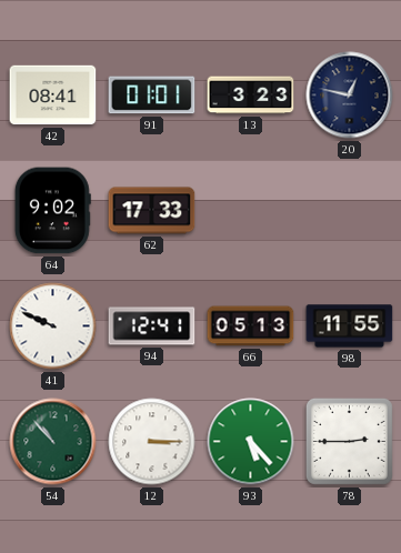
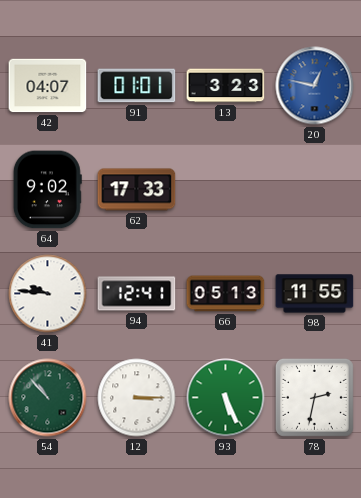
42: 08:41 -> 04:07 (48, 86)
20 dial: navy -> blue (315, 86)
41: 9:49 -> 9:46 (48, 294)
93: 5:23 -> 5:26 (226, 398)
78: 2:45 -> 2:32 (314, 397)
